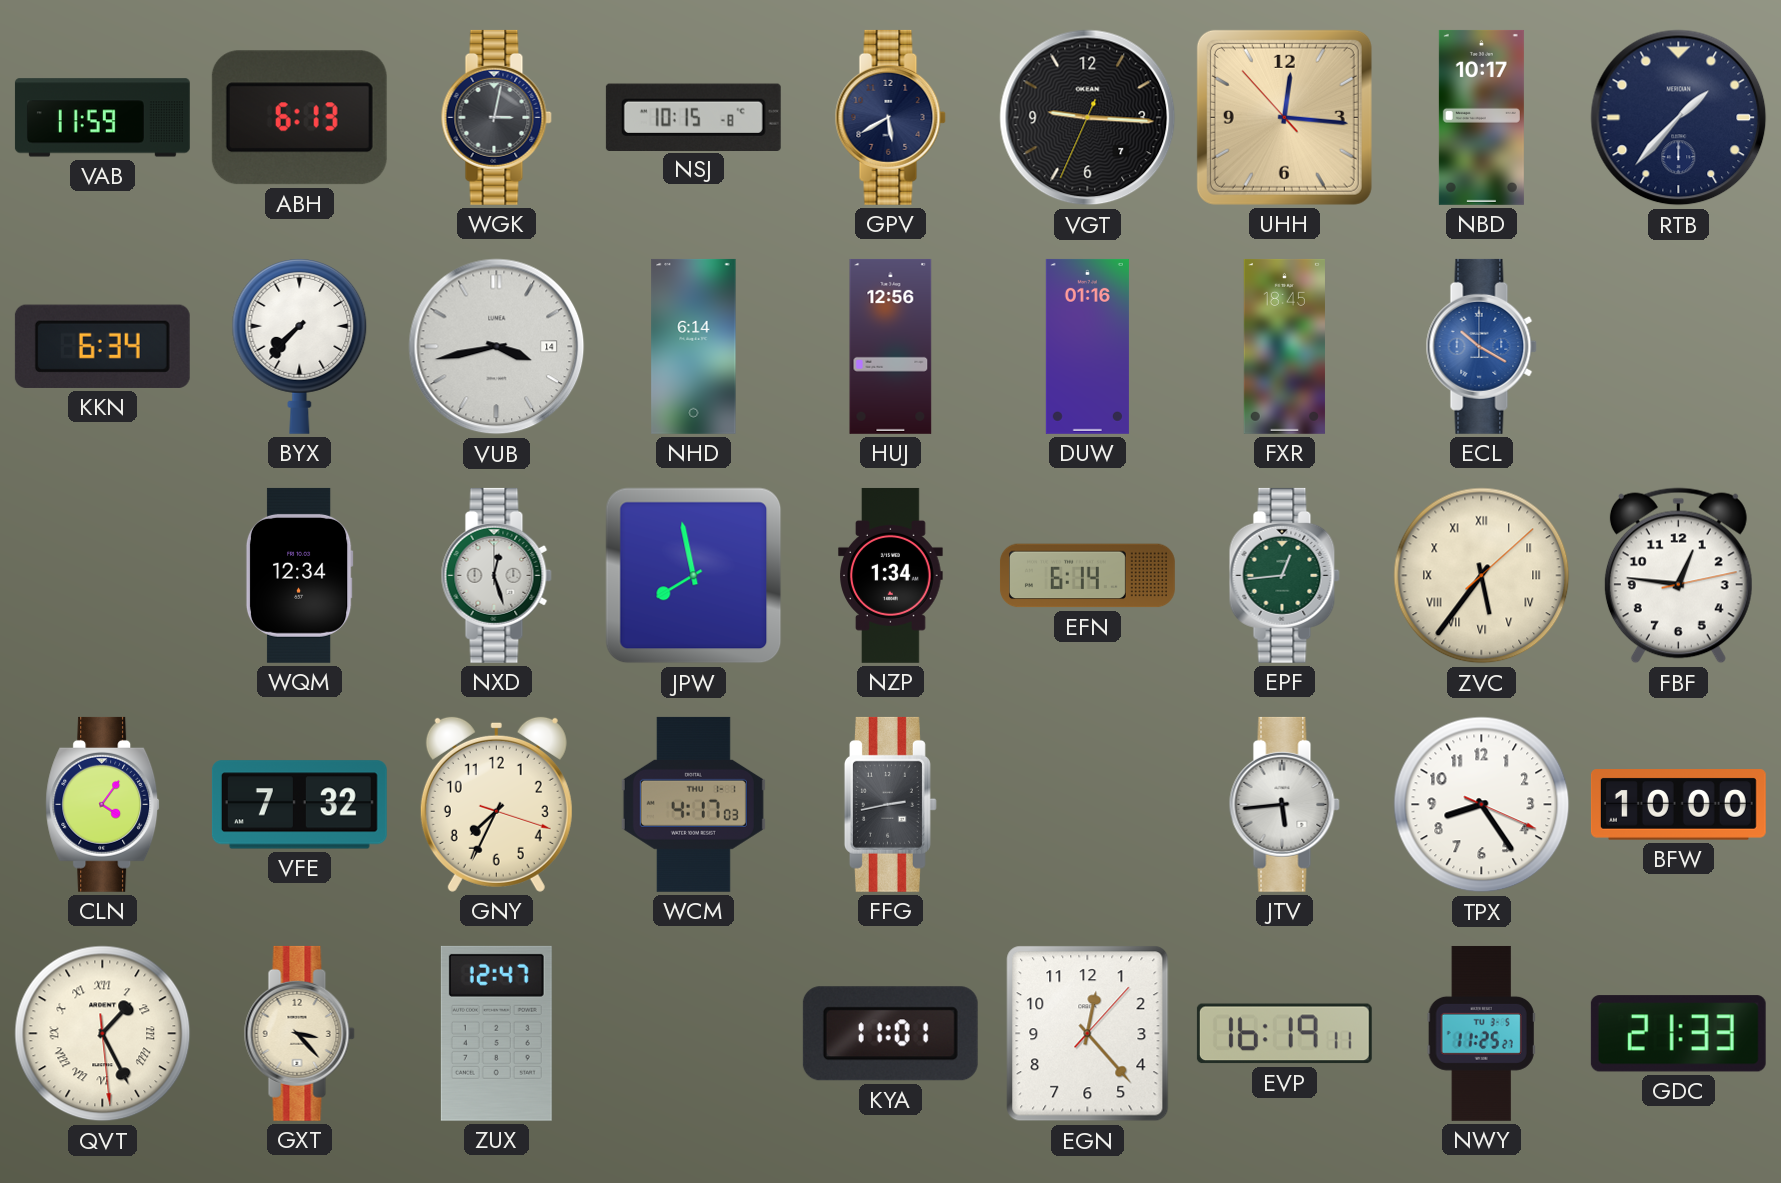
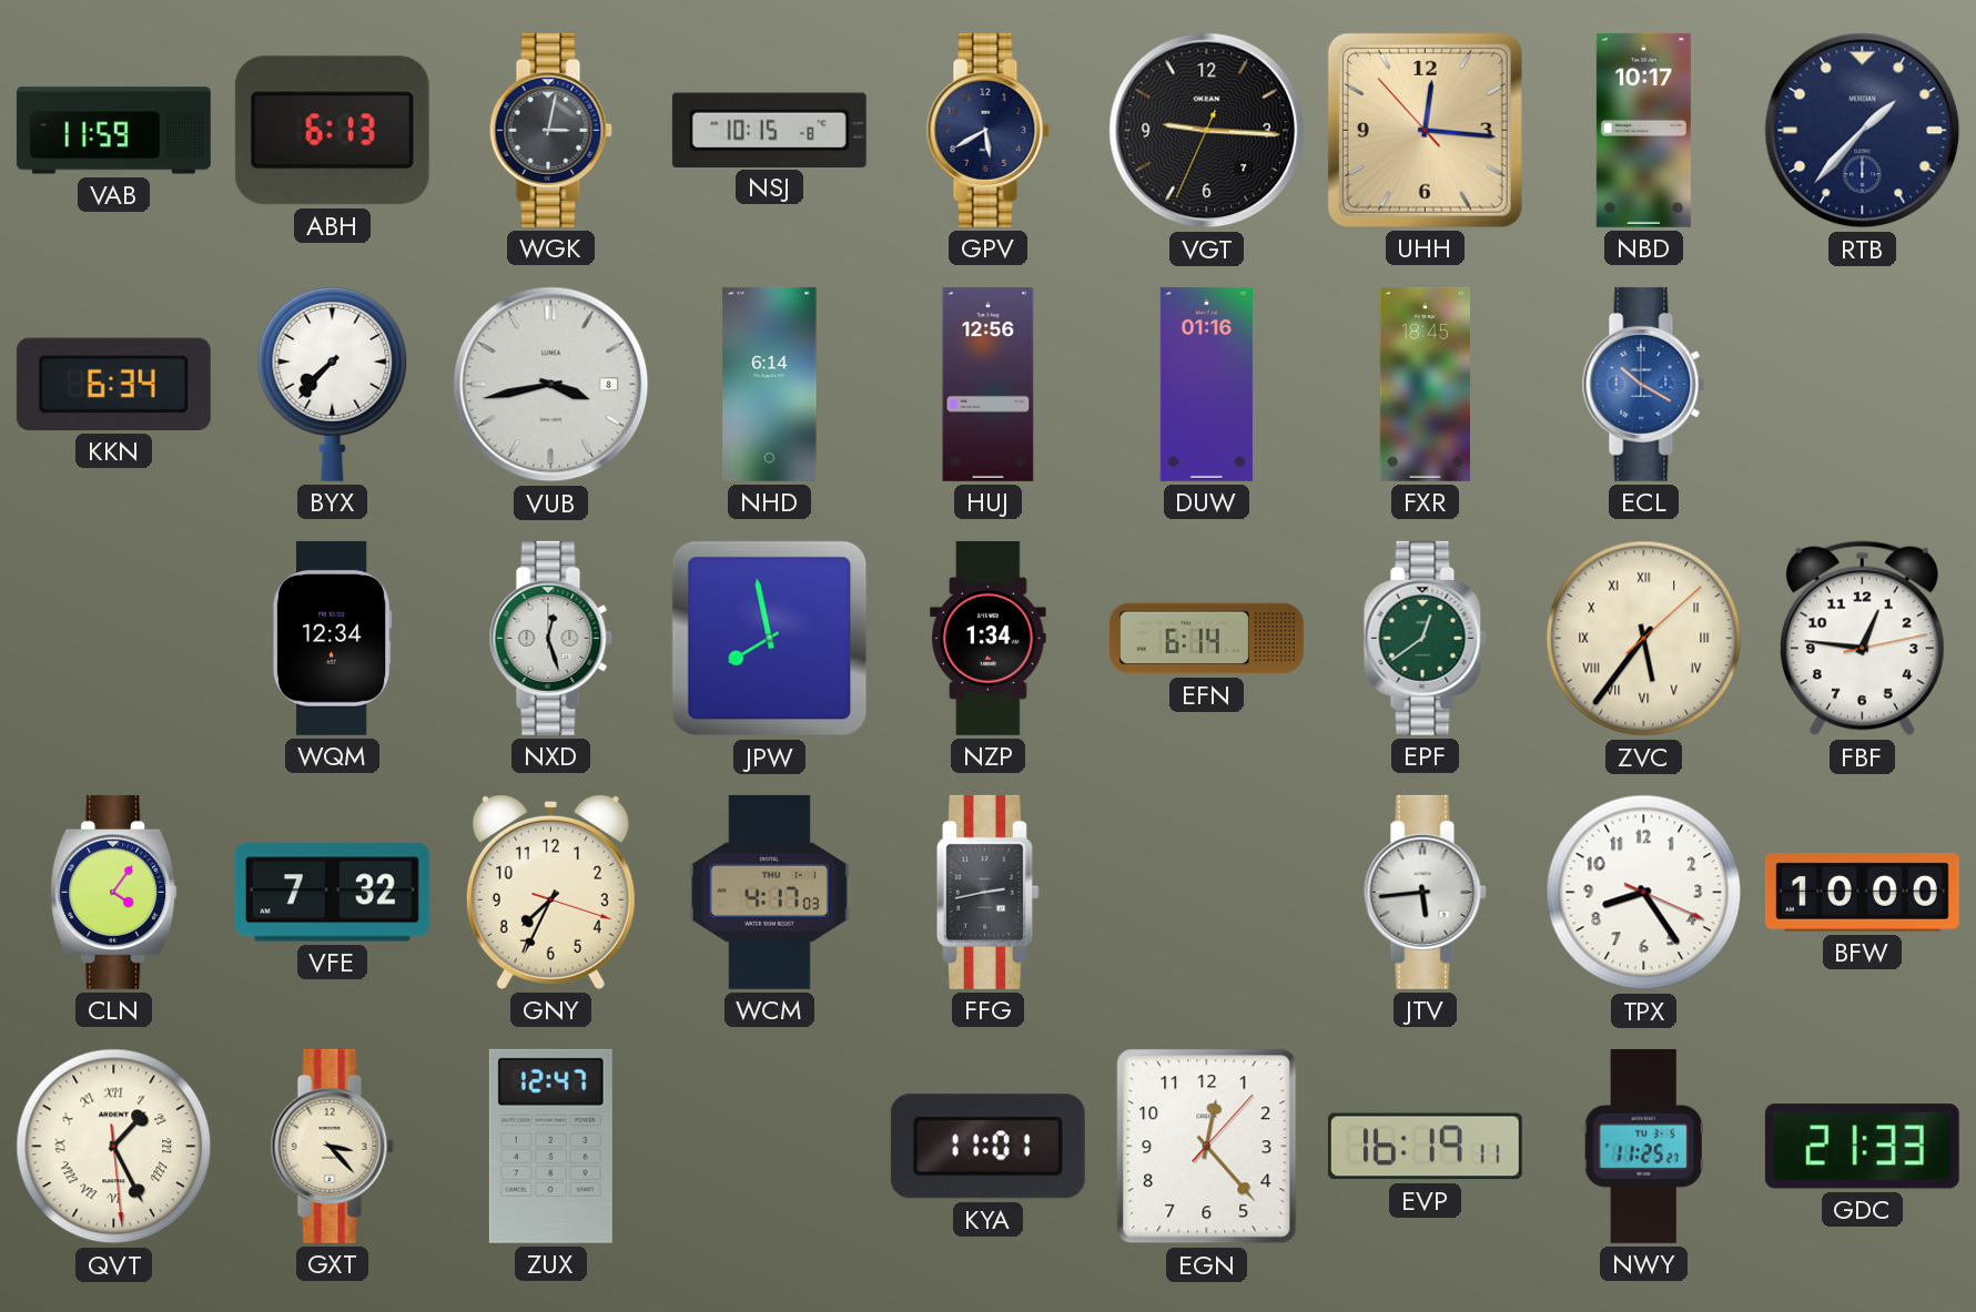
VUB date: 14 -> 8 (551, 385)
EPF: 12:44 -> 12:39 (1425, 638)
